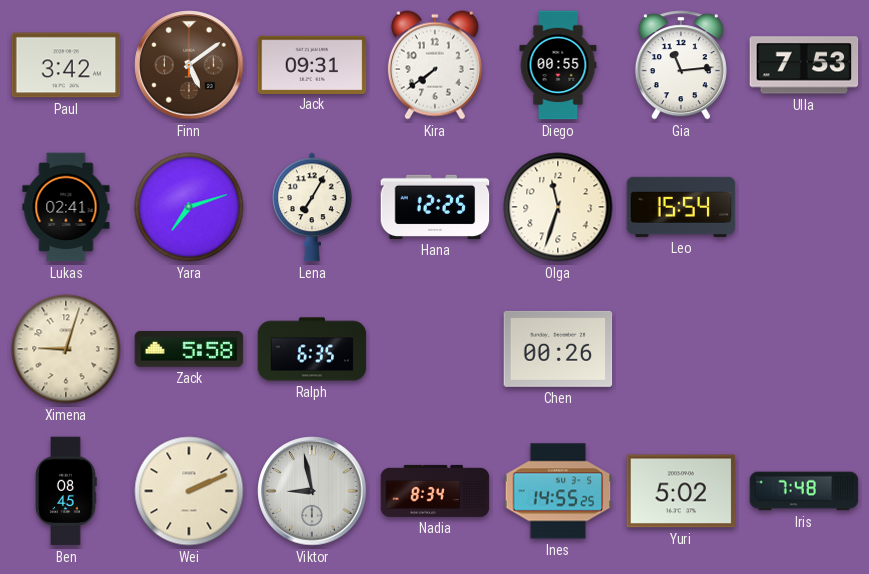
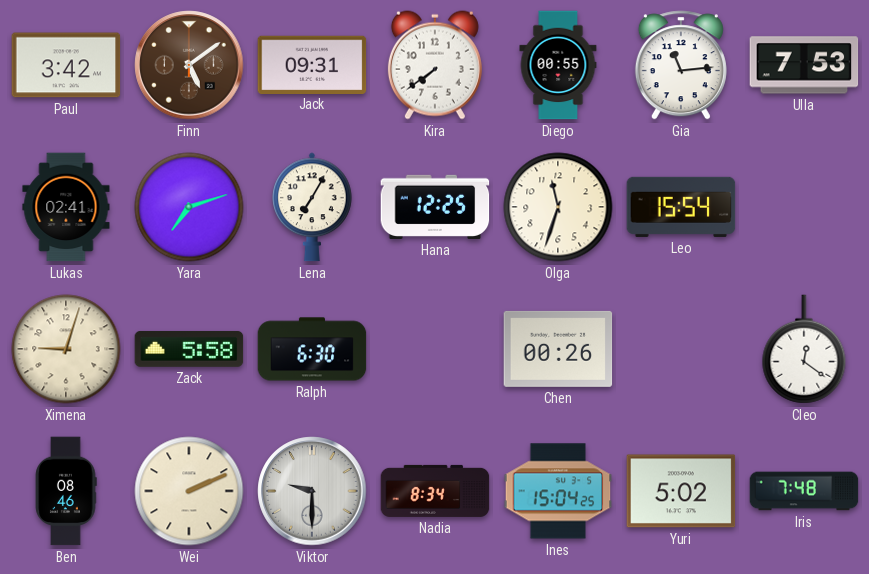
Ralph: 6:35 -> 6:30 (312, 349)
Cleo: none -> 12:21 (804, 349)
Ben: 08:45 -> 08:46 (66, 491)
Viktor: 8:58 -> 9:30 (312, 491)
Ines: 14:55 -> 15:04 (558, 491)
